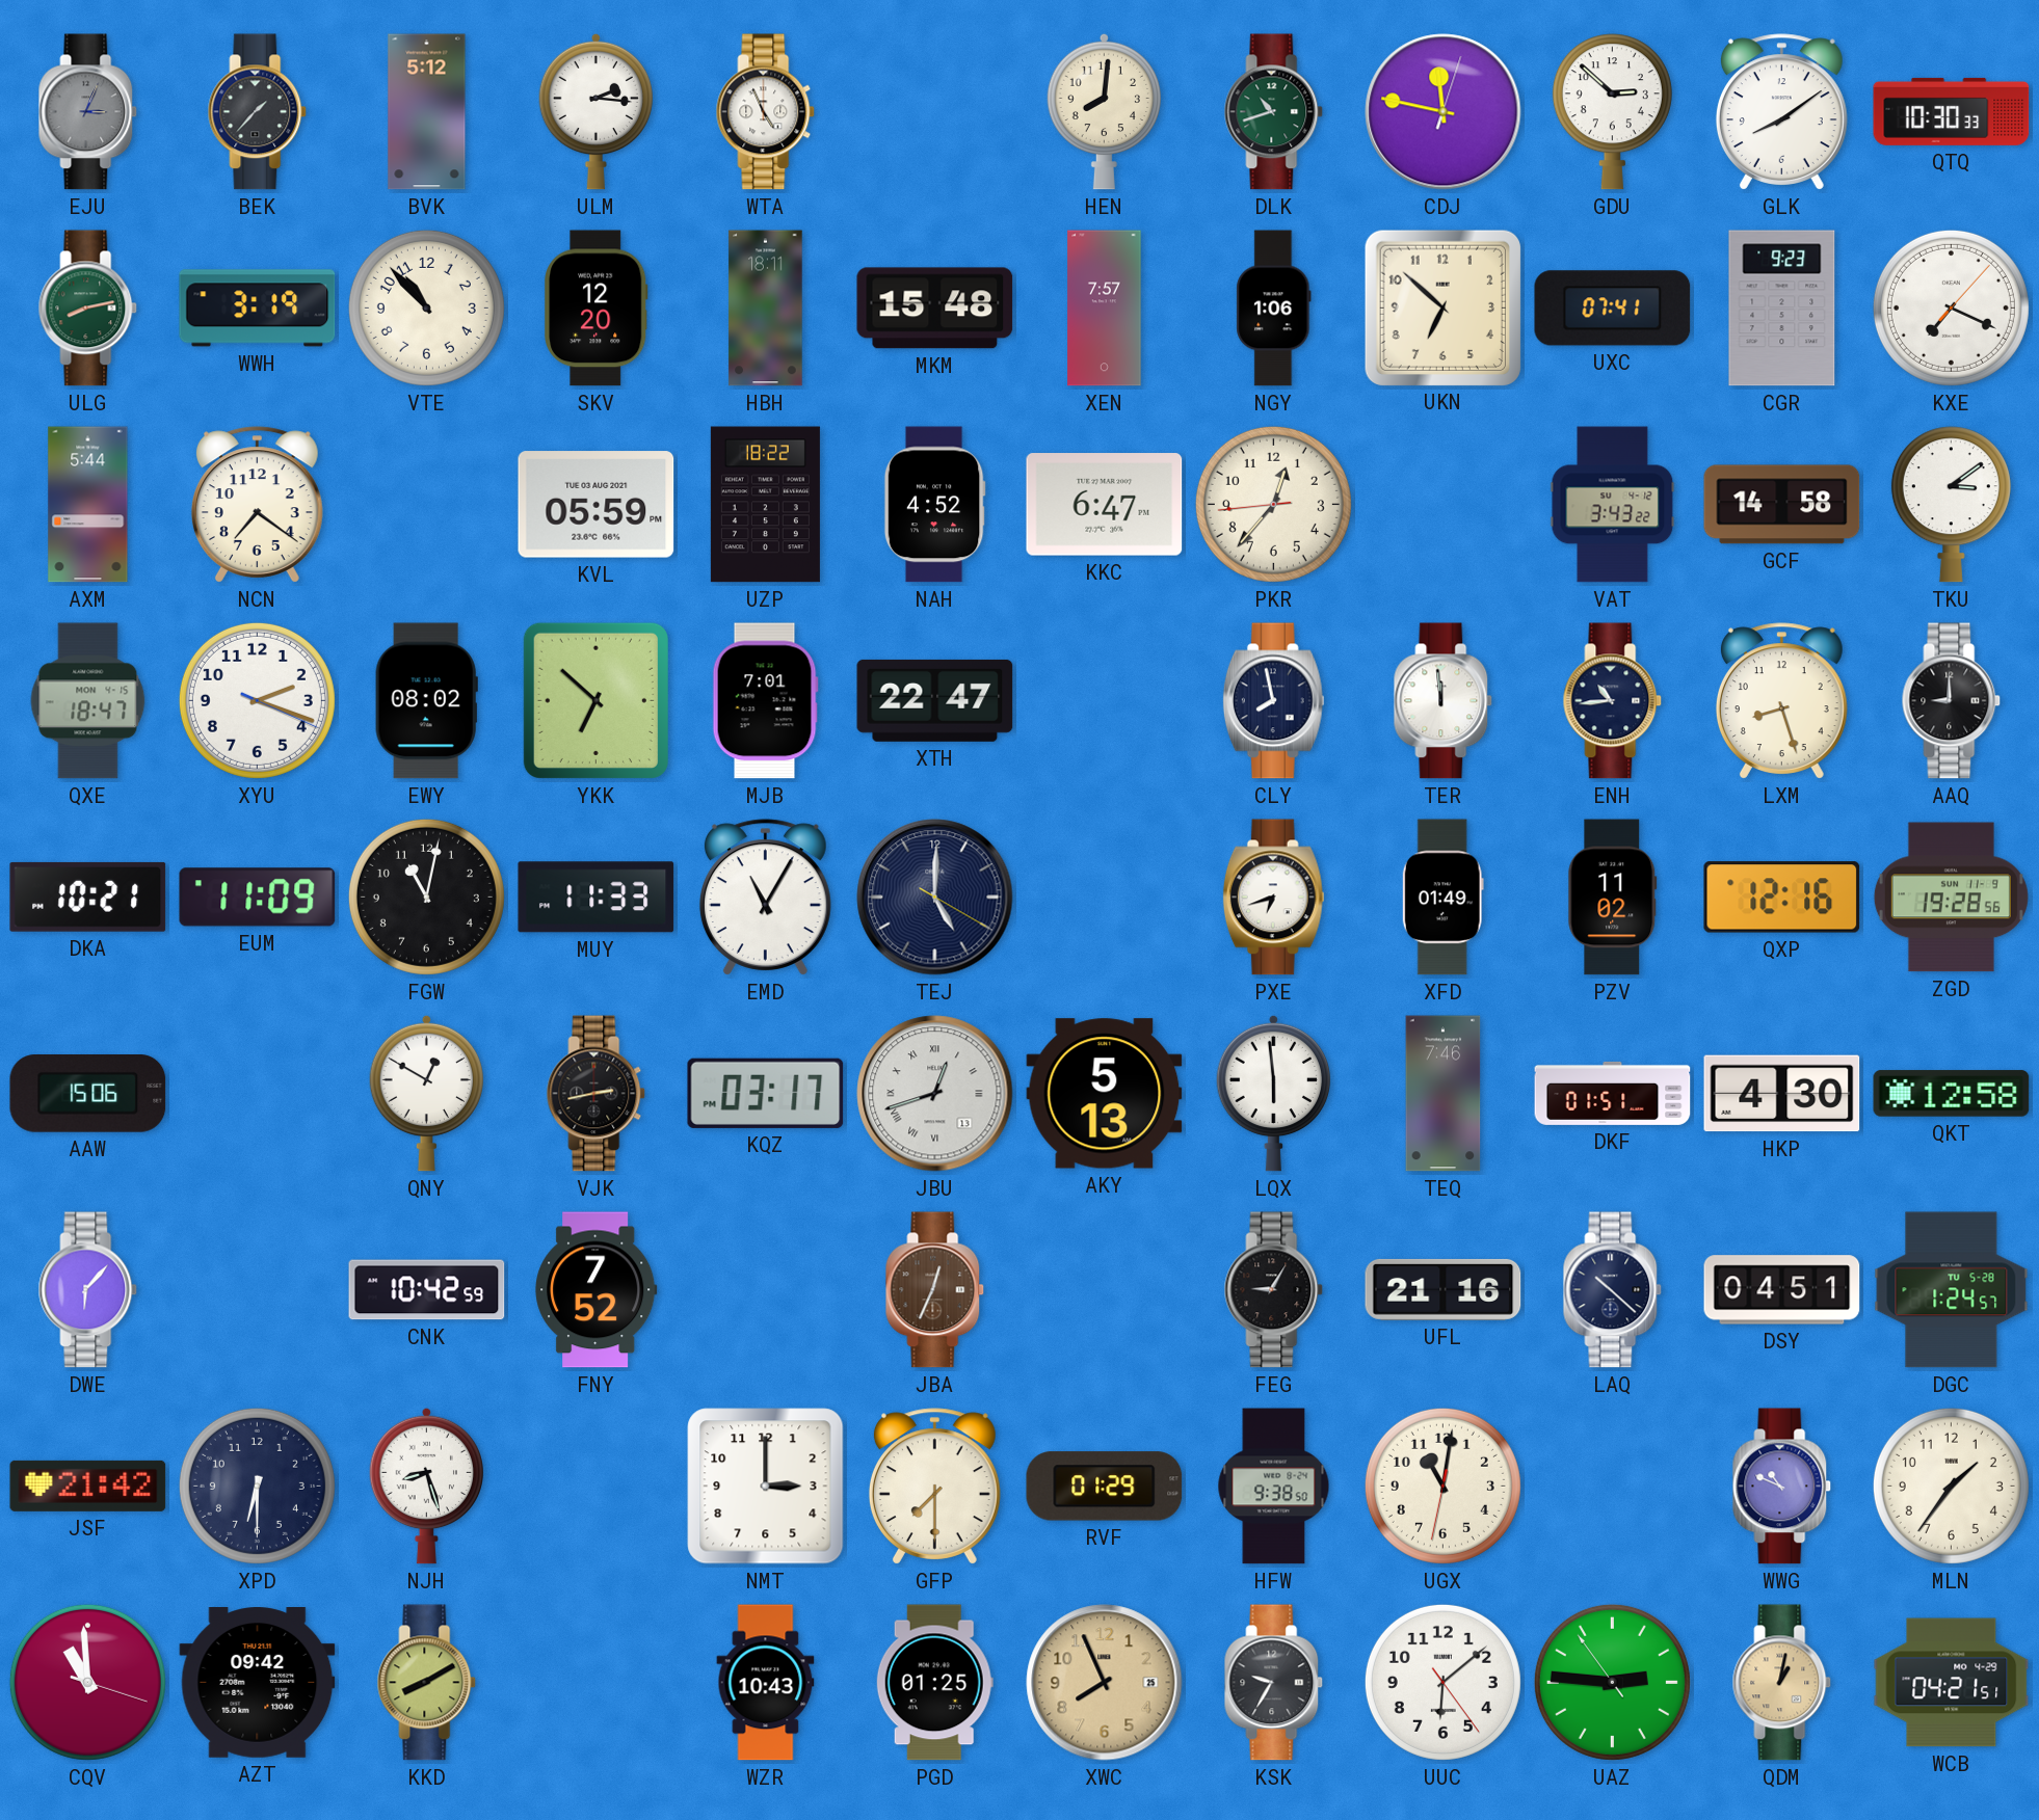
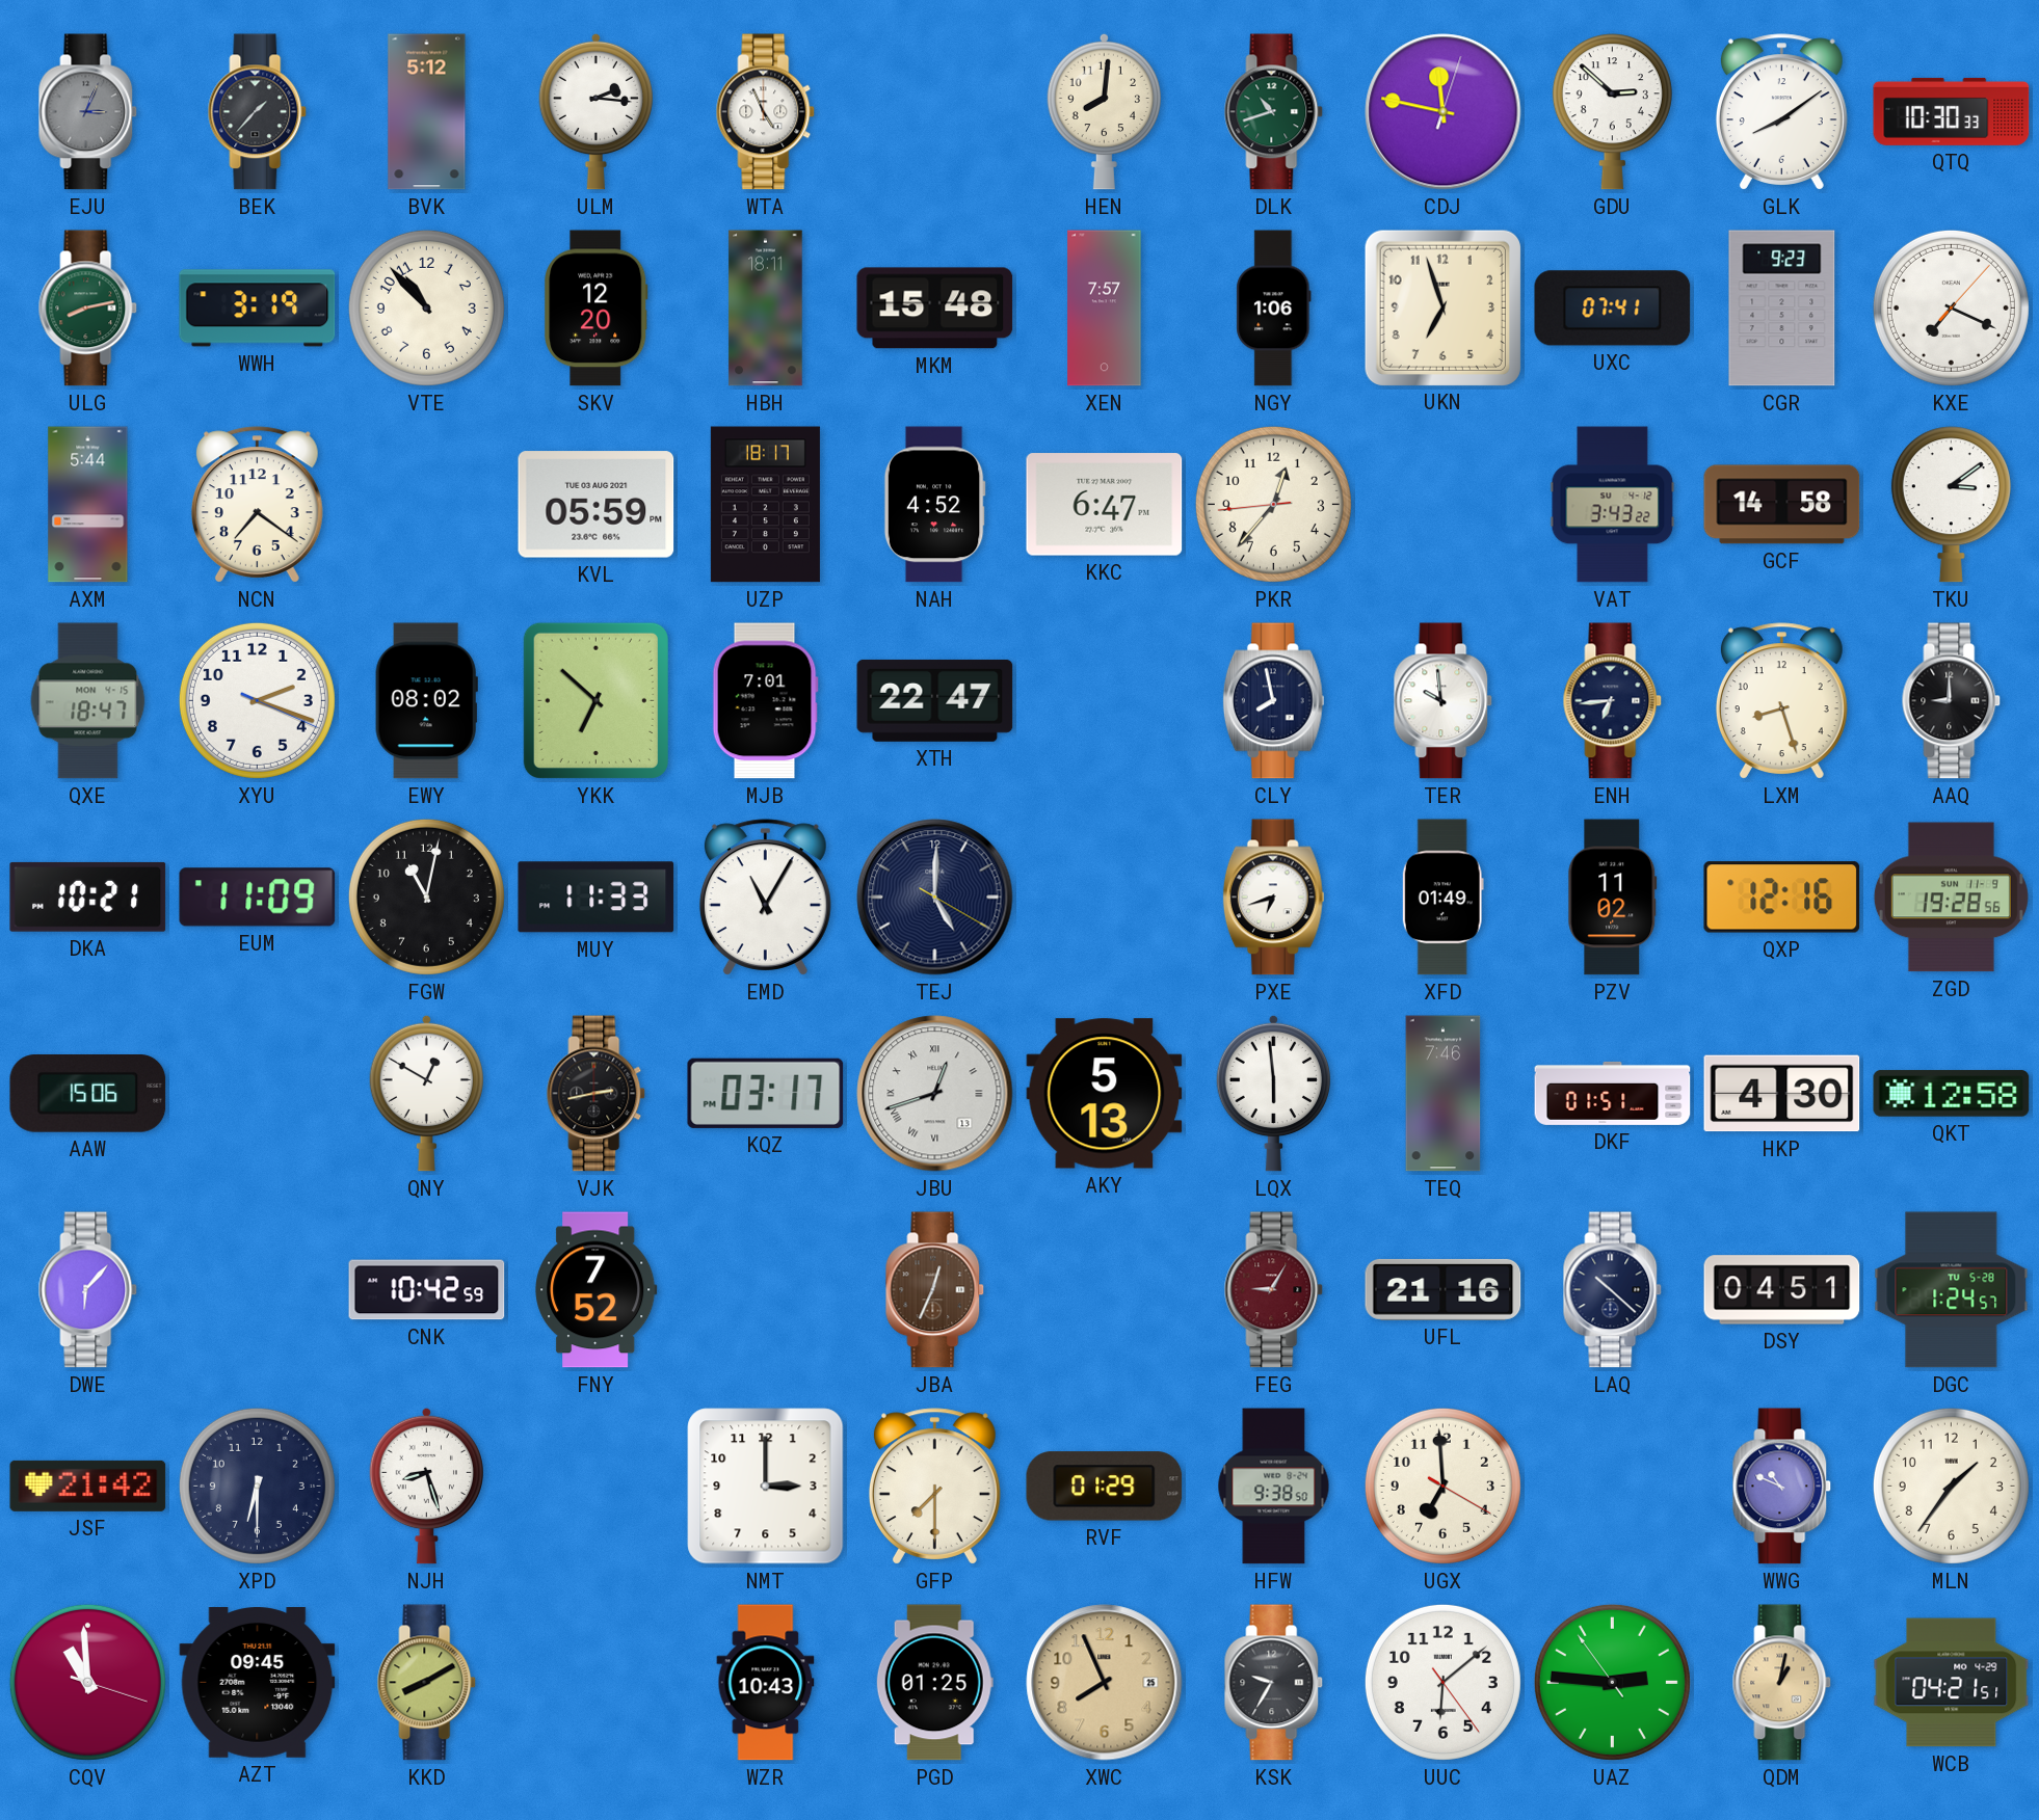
UKN: 6:52 -> 6:57 (1442, 307)
UZP: 18:22 -> 18:17 (765, 505)
TER: 11:59 -> 9:59 (1444, 701)
ENH: 10:44 -> 6:44 (1613, 701)
FEG dial: black -> burgundy (1274, 1290)
UGX: 11:01 -> 6:59 (1442, 1486)
AZT: 09:42 -> 09:45 (258, 1683)
